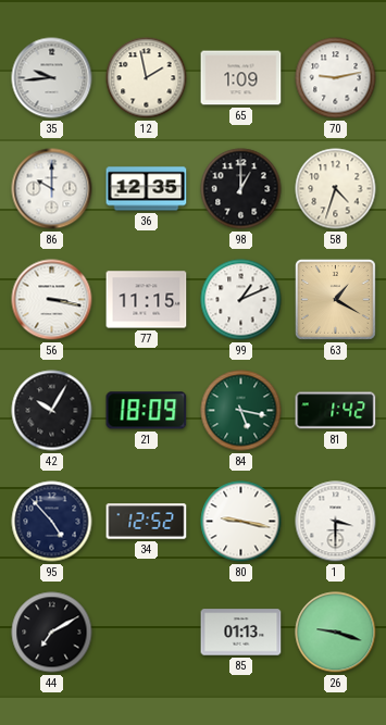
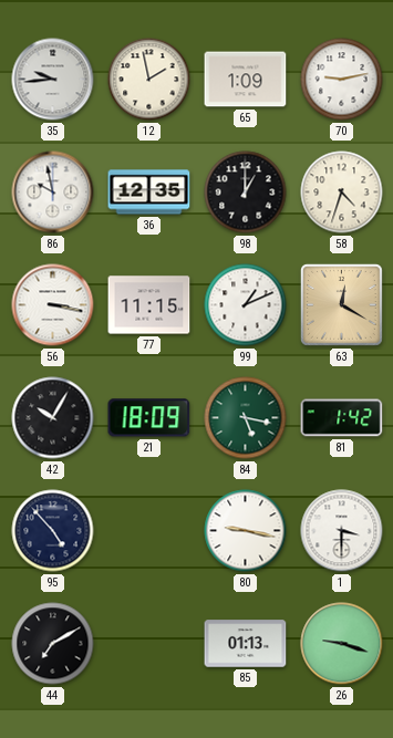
86: 10:00 -> 9:58 (53, 193)
63: 1:20 -> 12:20 (341, 304)
34: 12:52 -> none (147, 522)
